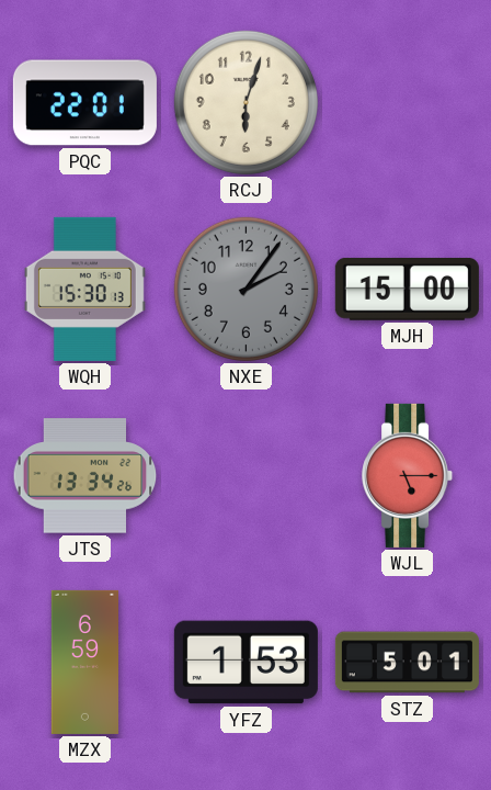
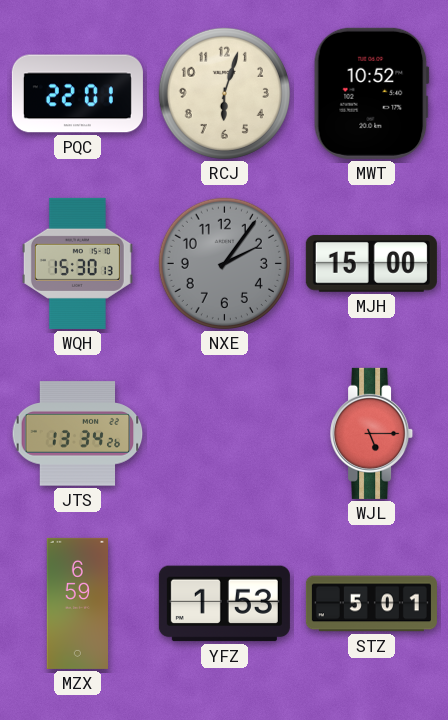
MWT: none -> 10:52 (371, 93)
